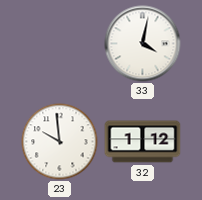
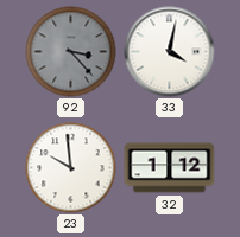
92: none -> 3:23 (71, 52)
